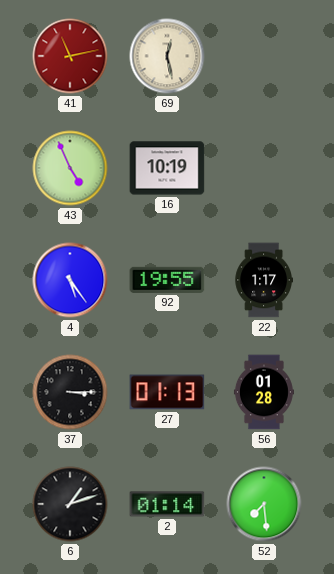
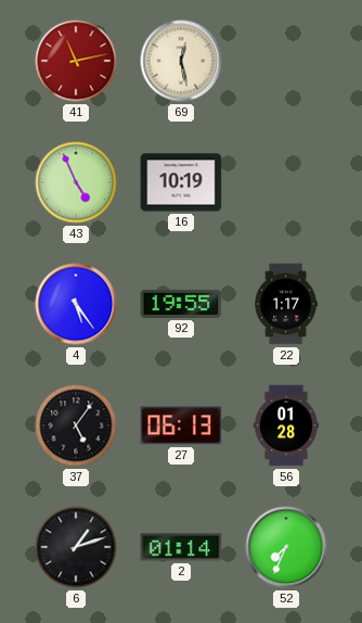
37: 3:15 -> 5:06 (76, 425)
27: 01:13 -> 06:13 (181, 425)
52: 7:29 -> 7:34 (286, 547)
